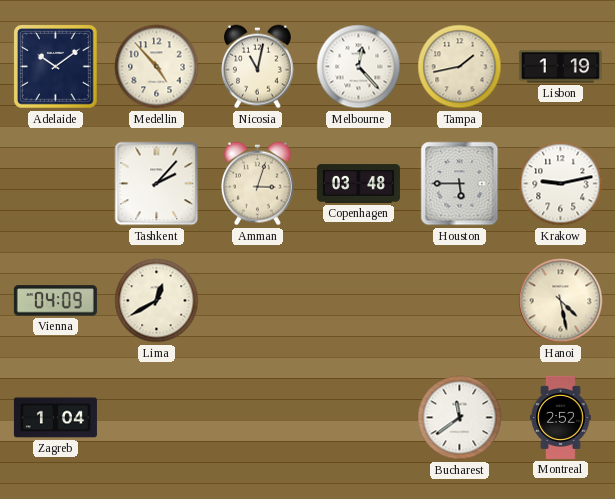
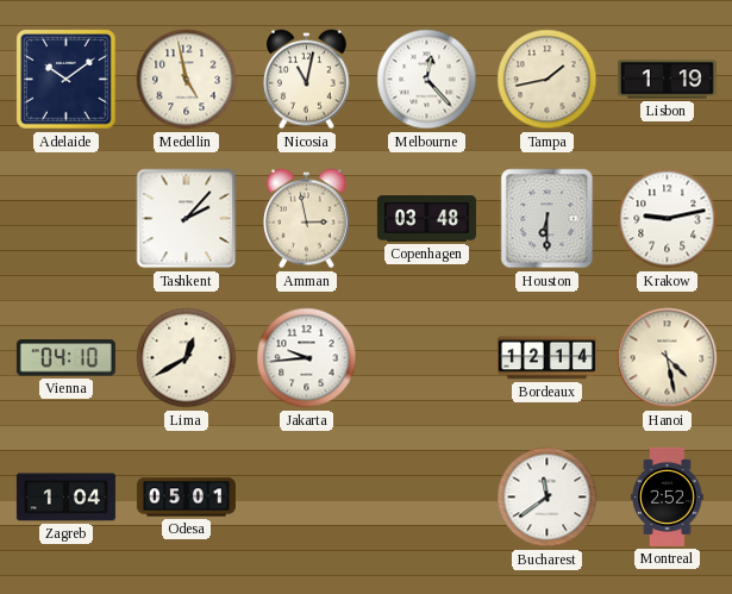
Medellin: 4:53 -> 4:58 (187, 80)
Amman: 3:03 -> 2:58 (307, 219)
Houston: 5:45 -> 6:30 (548, 219)
Vienna: 04:09 -> 04:10 (65, 358)
Jakarta: none -> 9:44 (307, 358)
Bordeaux: none -> 12:14 (546, 358)
Odesa: none -> 05:01 (186, 498)
